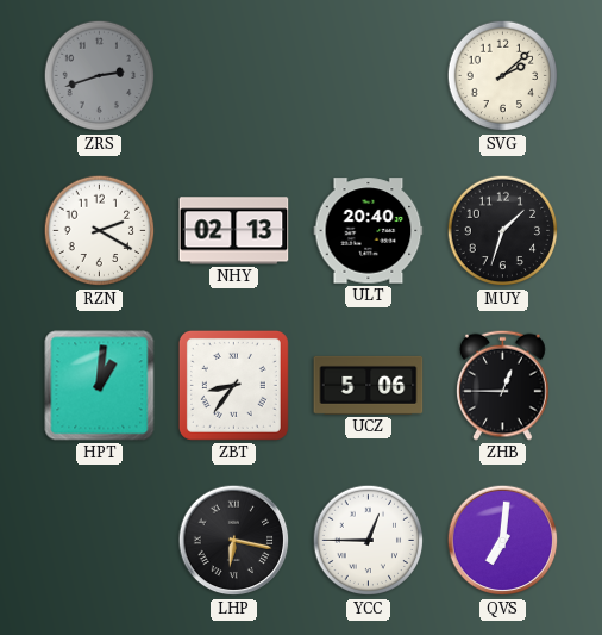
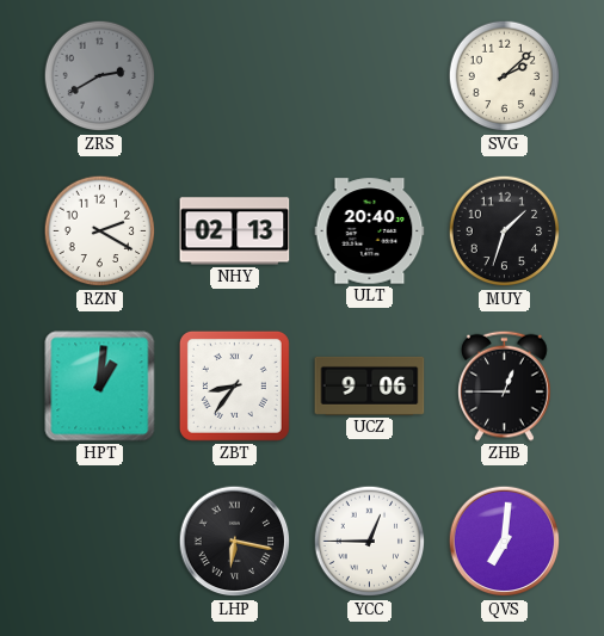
ZRS: 2:42 -> 2:40 (100, 76)
UCZ: 5:06 -> 9:06 (370, 385)
